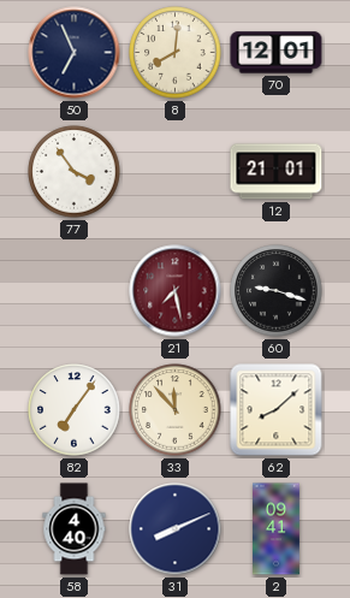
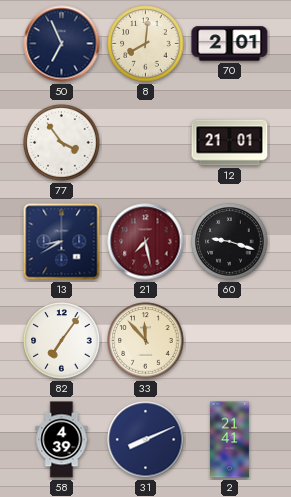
70: 12:01 -> 2:01 (230, 44)
13: none -> 8:40 (62, 242)
62: 8:08 -> none (277, 410)
58: 4:40 -> 4:39 (62, 440)
2: 09:41 -> 21:41 (230, 440)
